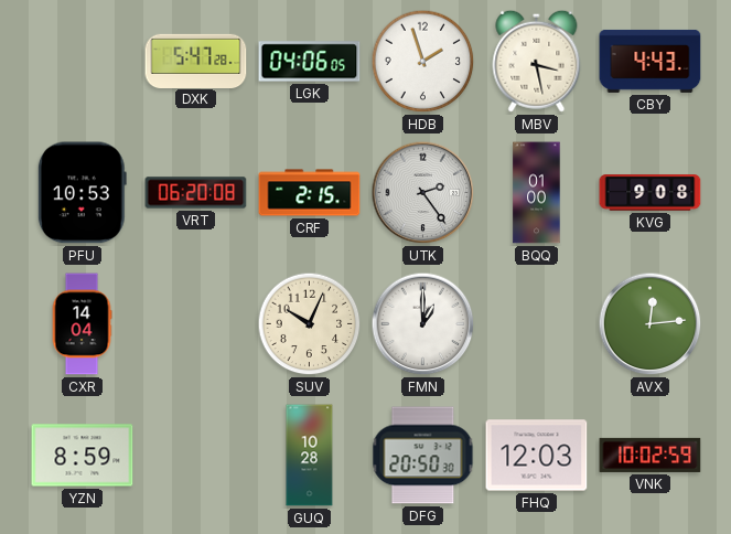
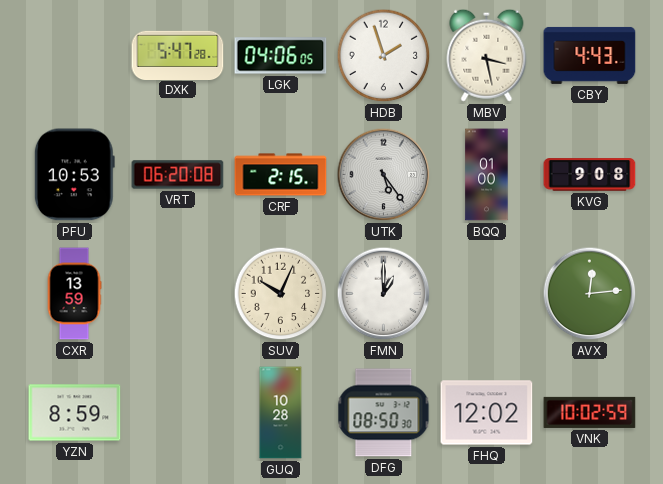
UTK: 2:24 -> 5:24 (384, 175)
CXR: 14:04 -> 13:59 (74, 294)
DFG: 20:50 -> 08:50 (384, 413)
FHQ: 12:03 -> 12:02 (487, 413)
